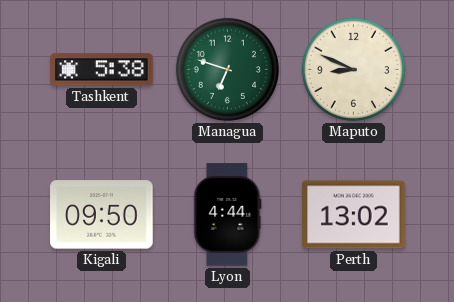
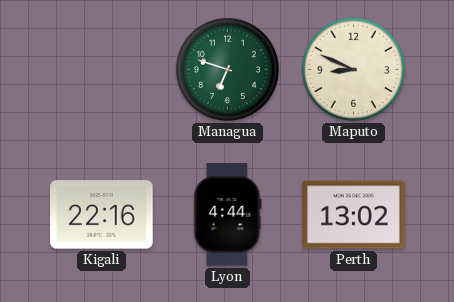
Tashkent: 5:38 -> none (102, 70)
Kigali: 09:50 -> 22:16 (102, 215)
